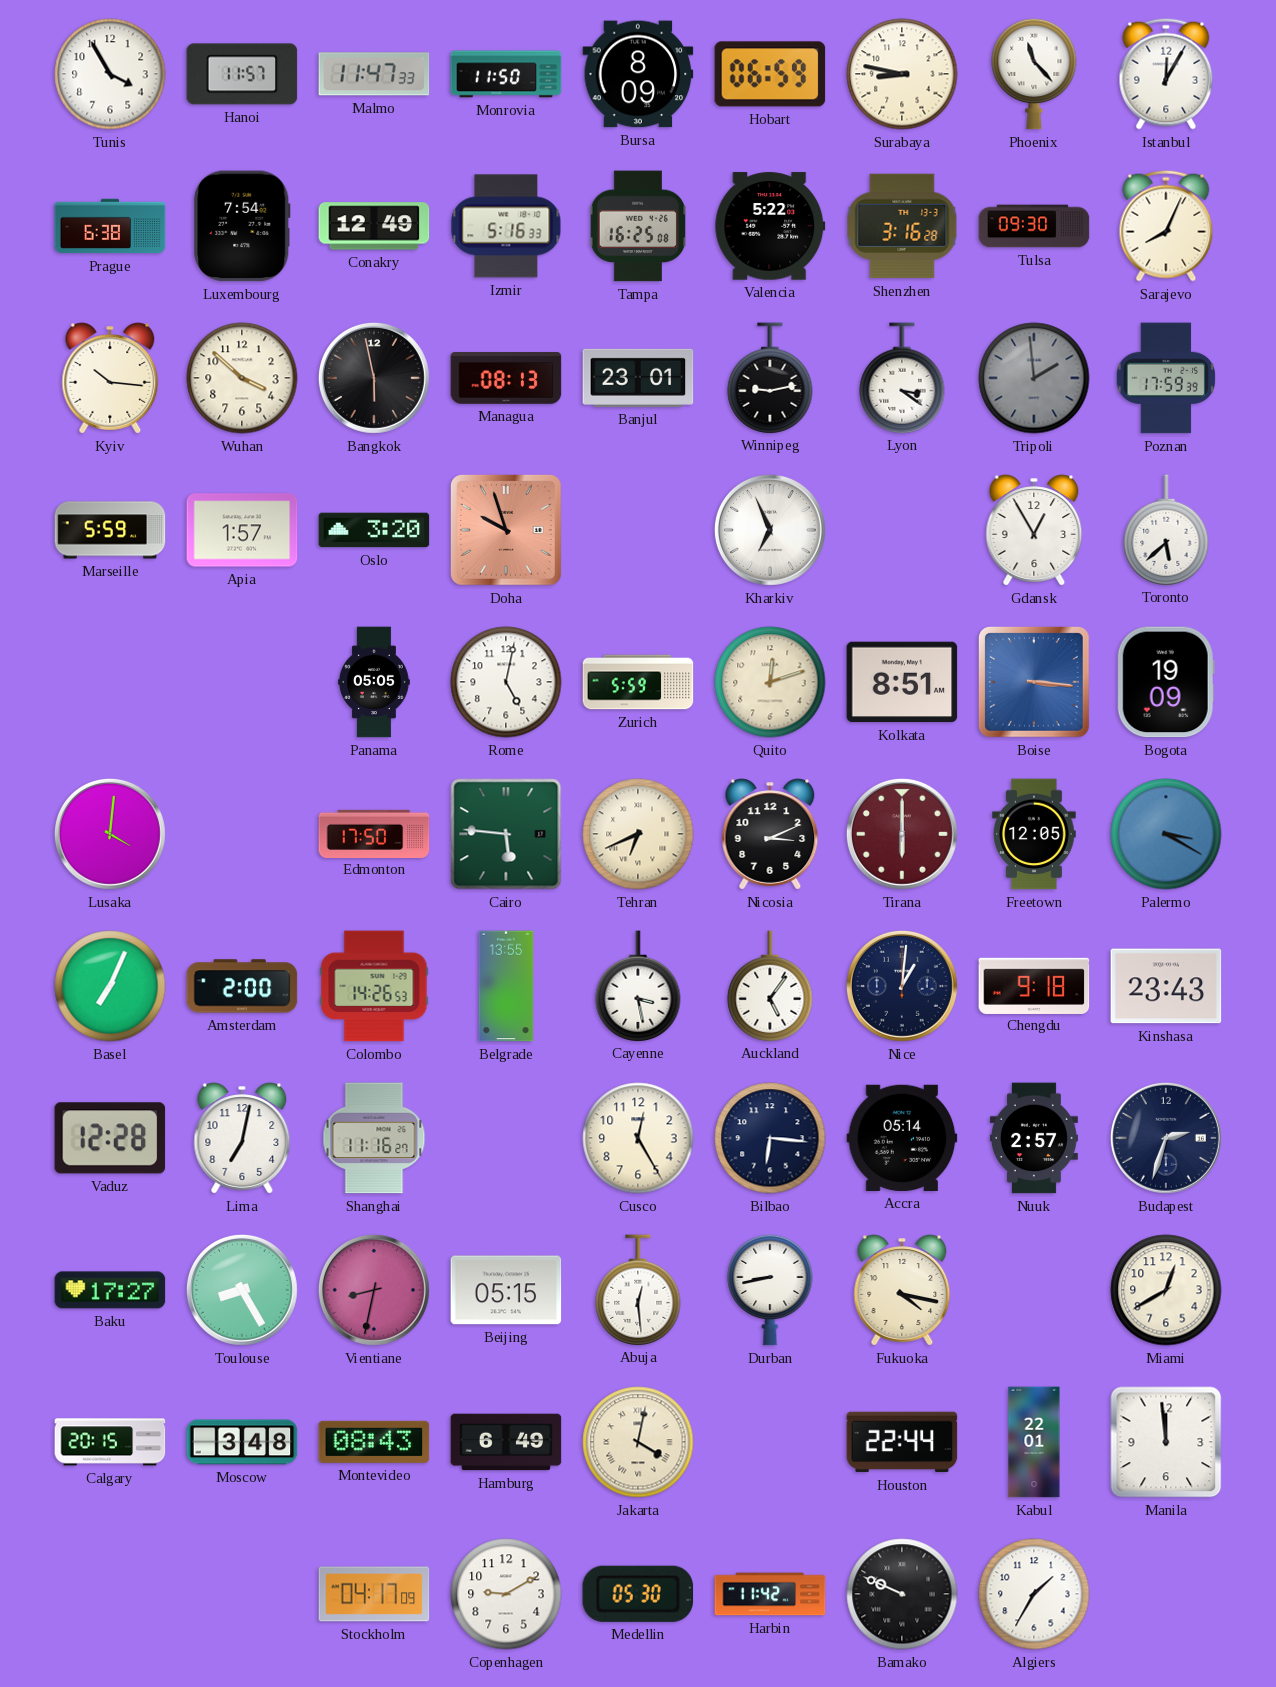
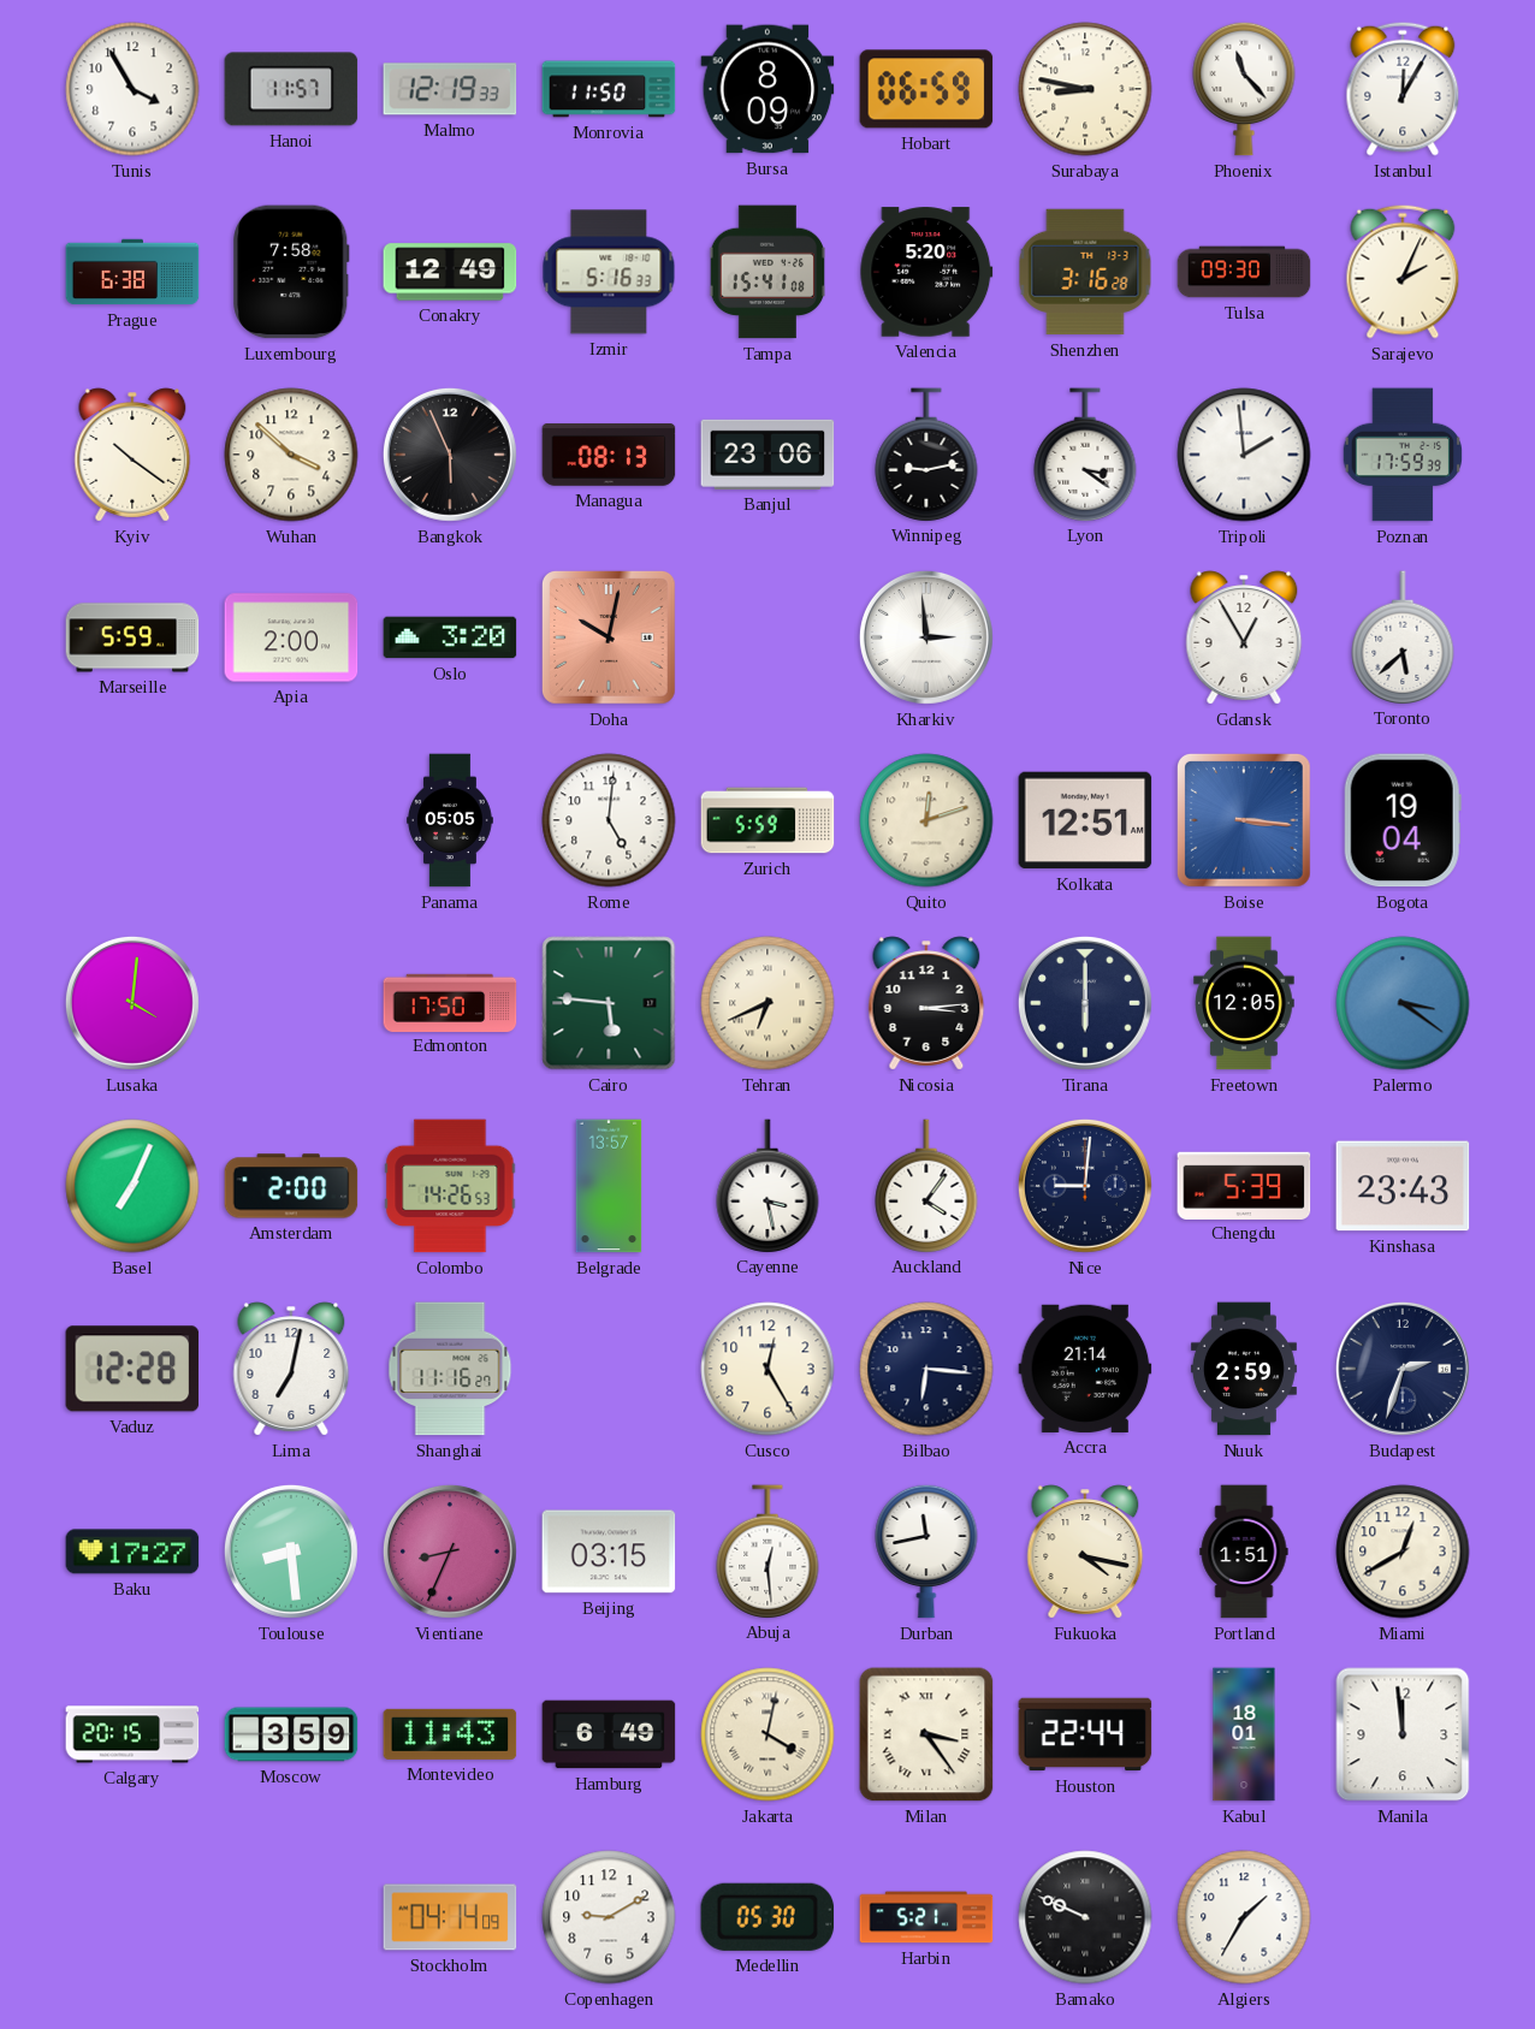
Malmo: 11:47 -> 12:19 (450, 89)
Luxembourg: 7:54 -> 7:58 (291, 272)
Tampa: 16:25 -> 15:41 (766, 272)
Valencia: 5:22 -> 5:20 (926, 272)
Sarajevo: 8:04 -> 2:04 (1403, 272)
Kyiv: 10:16 -> 10:21 (132, 455)
Bangkok: 5:58 -> 5:56 (450, 455)
Banjul: 23:01 -> 23:06 (767, 455)
Tripoli dial: grey -> white (1244, 455)
Apia: 1:57 -> 2:00 (291, 637)
Doha: 9:57 -> 10:02 (609, 637)
Kharkiv: 6:56 -> 2:59 (926, 637)
Rome: 5:02 -> 5:01 (609, 820)
Kolkata: 8:51 -> 12:51 (1085, 820)
Bogota: 19:09 -> 19:04 (1403, 820)
Nicosia: 3:11 -> 3:14 (926, 1003)
Tirana dial: burgundy -> navy (1085, 1003)
Palermo: 3:20 -> 3:21 (1403, 1003)
Belgrade: 13:55 -> 13:57 (609, 1186)
Auckland: 5:06 -> 4:06 (926, 1186)
Nice: 1:01 -> 9:01 (1085, 1186)
Chengdu: 9:18 -> 5:39 (1244, 1185)
Accra: 05:14 -> 21:14 (1085, 1369)
Nuuk: 2:57 -> 2:59 (1244, 1369)
Toulouse: 8:25 -> 8:29 (291, 1552)
Vientiane: 8:32 -> 8:34 (450, 1552)
Beijing: 05:15 -> 03:15 (609, 1552)
Durban: 8:43 -> 11:43 (926, 1552)
Portland: none -> 1:51 (1244, 1552)
Moscow: 3:48 -> 3:59 (291, 1734)
Montevideo: 08:43 -> 11:43 (450, 1734)
Milan: none -> 3:24 (926, 1734)
Kabul: 22:01 -> 18:01 (1244, 1734)
Stockholm: 04:17 -> 04:14 (450, 1917)
Harbin: 11:42 -> 5:21 (926, 1917)
